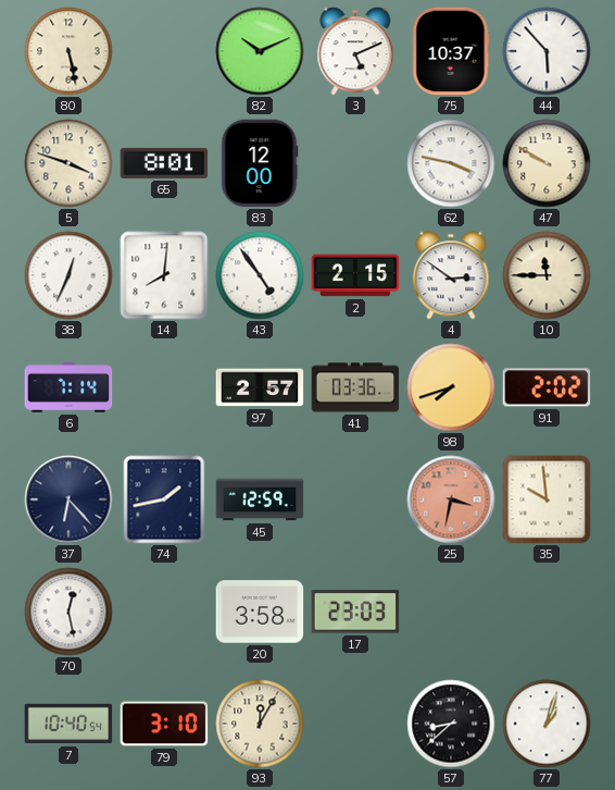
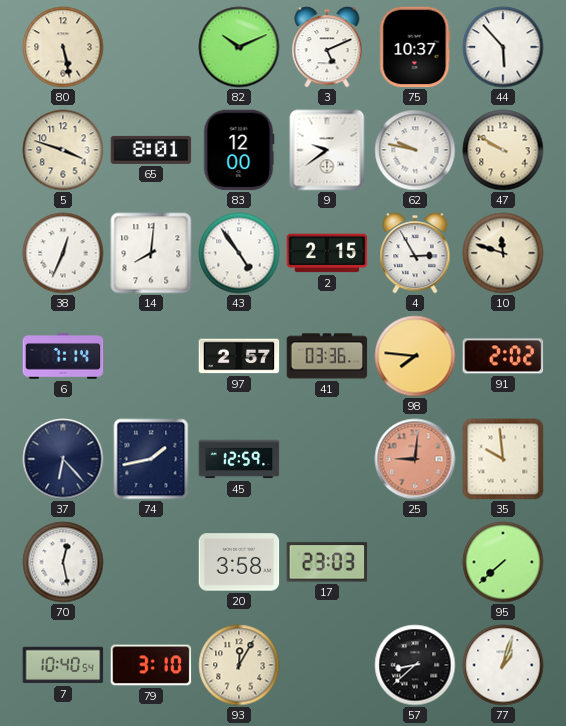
9: none -> 9:39 (327, 150)
62: 3:47 -> 9:47 (415, 150)
4: 2:51 -> 2:55 (415, 253)
10: 11:45 -> 11:48 (503, 253)
98: 7:42 -> 7:46 (415, 356)
25: 3:32 -> 9:01 (415, 459)
95: none -> 7:38 (503, 562)
